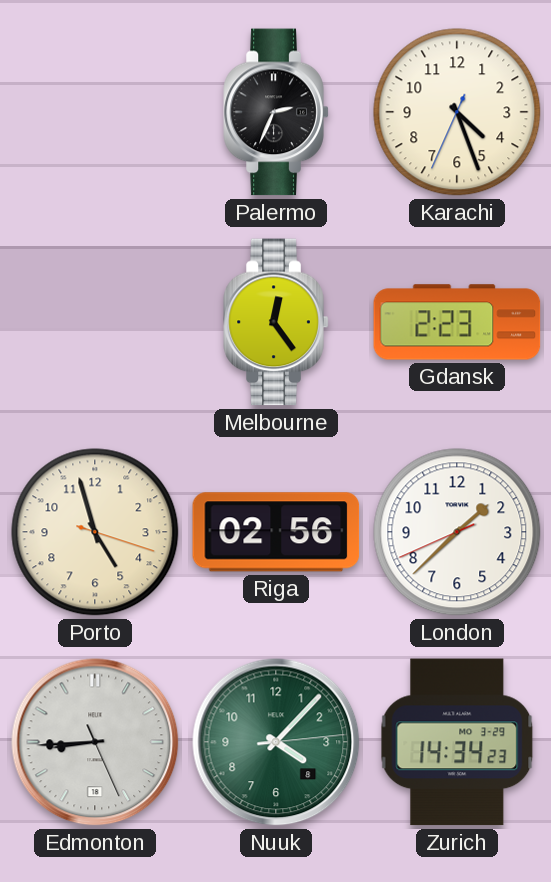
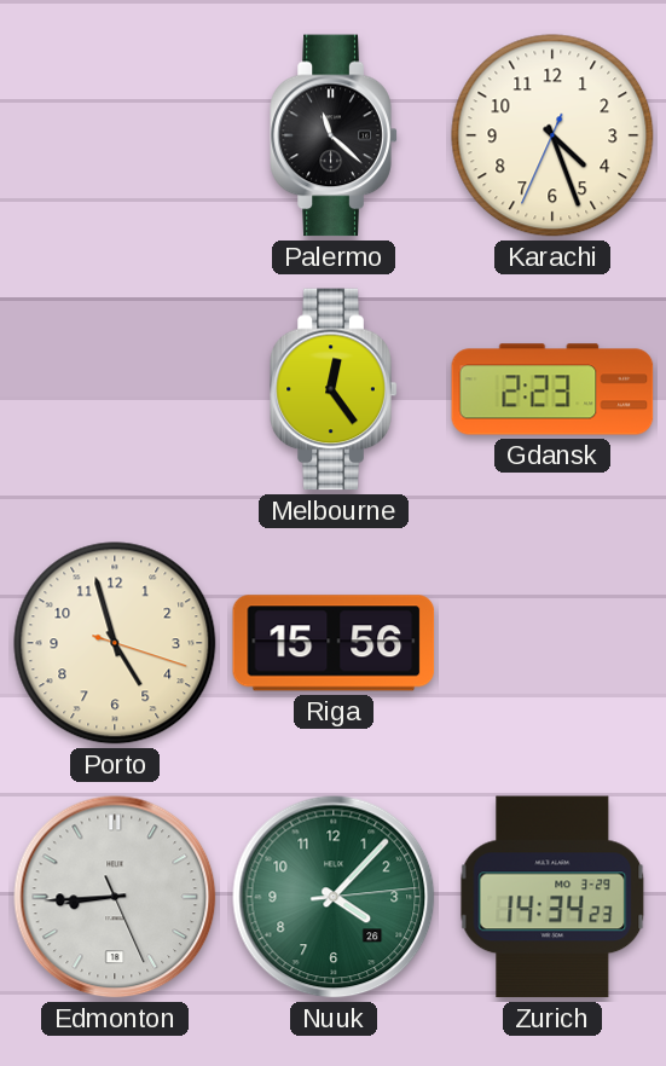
Palermo: 2:34 -> 11:22 (334, 135)
Riga: 02:56 -> 15:56 (334, 643)
London: 1:37 -> none (457, 532)
Nuuk date: 8 -> 26 (334, 897)
